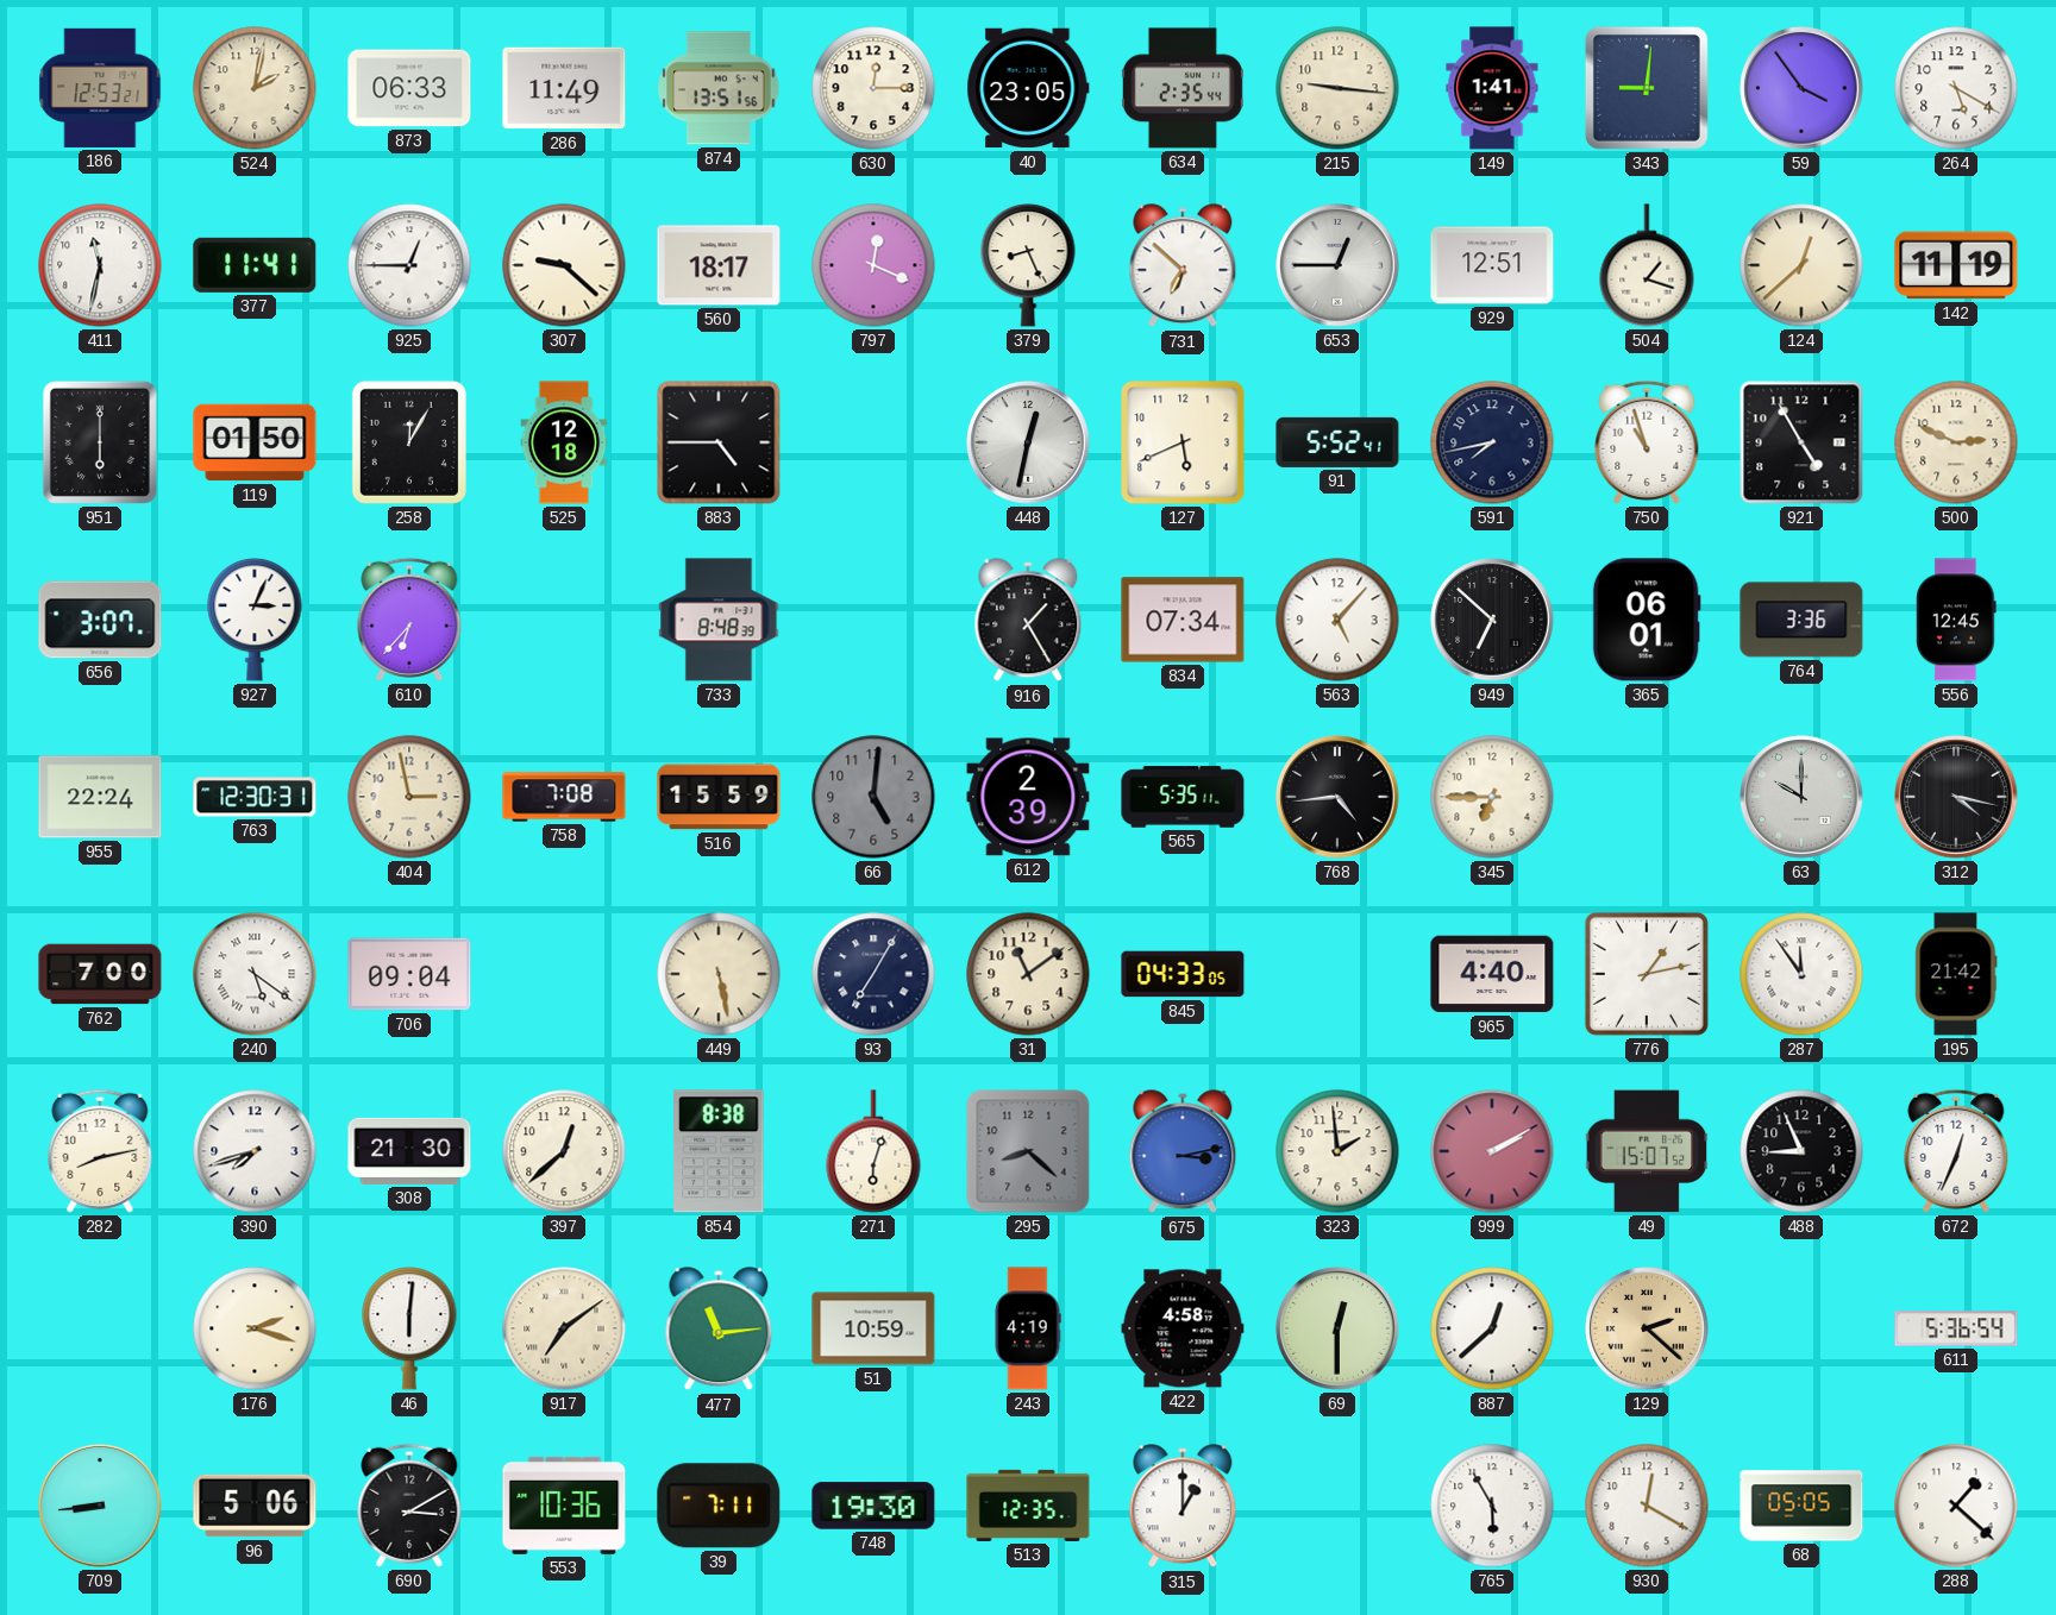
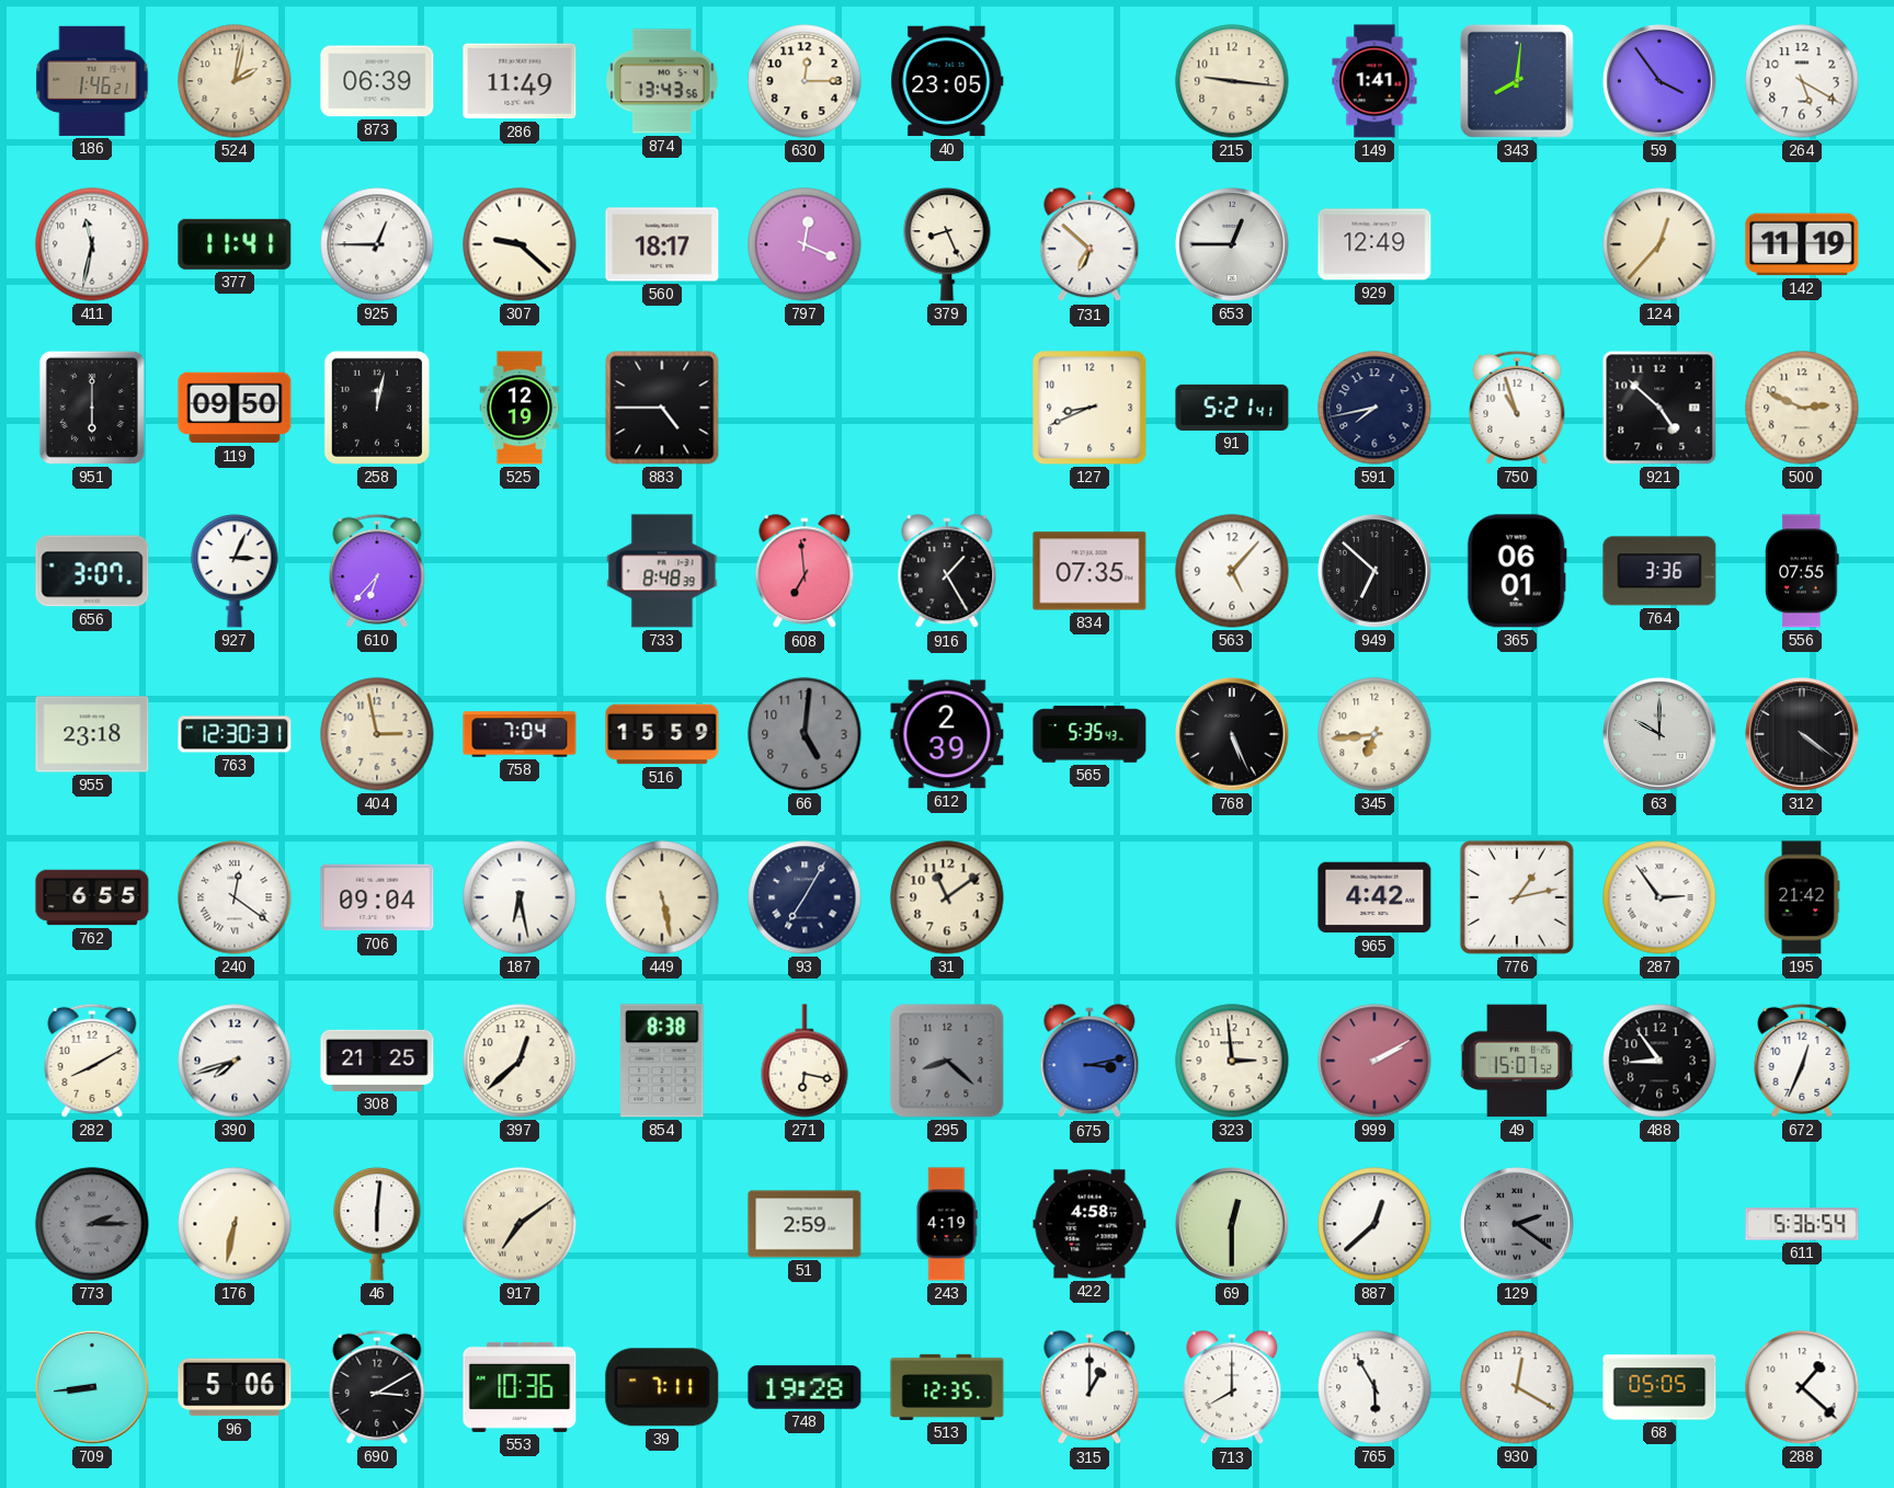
186: 12:53 -> 1:46 (92, 81)
873: 06:33 -> 06:39 (377, 81)
874: 13:51 -> 13:43 (662, 81)
634: 2:35 -> none (1183, 88)
343: 9:01 -> 8:01 (1517, 81)
929: 12:51 -> 12:49 (1374, 244)
504: 1:18 -> none (1647, 265)
124: 12:38 -> 12:37 (1659, 244)
119: 01:50 -> 09:50 (235, 408)
258: 12:05 -> 12:02 (377, 408)
525: 12:18 -> 12:19 (520, 408)
448: 12:32 -> none (1028, 442)
127: 5:41 -> 8:41 (1089, 408)
91: 5:52 -> 5:21 (1232, 408)
921: 4:55 -> 4:52 (1659, 408)
608: none -> 6:59 (805, 572)
834: 07:34 -> 07:35 (1089, 571)
556: 12:45 -> 07:55 (1802, 571)
955: 22:24 -> 23:18 (92, 734)
758: 7:08 -> 7:04 (520, 734)
565: 5:35:11 -> 5:35:43 (1089, 734)
768: 4:44 -> 5:26 (1232, 734)
345: 6:45 -> 6:44 (1374, 734)
312: 4:17 -> 4:21 (1802, 734)
762: 7:00 -> 6:55 (92, 897)
240: 5:21 -> 12:21 (235, 897)
187: none -> 6:28 (520, 897)
845: 04:33 -> none (1183, 974)
965: 4:40 -> 4:42 (1374, 897)
287: 11:54 -> 2:54 (1659, 897)
282: 8:13 -> 8:10 (92, 1061)
308: 21:30 -> 21:25 (377, 1061)
271: 6:03 -> 6:17 (805, 1061)
323: 1:59 -> 2:59 (1232, 1061)
488: 8:56 -> 8:54 (1659, 1061)
773: none -> 2:15 (92, 1224)
176: 2:18 -> 6:32 (235, 1224)
477: 11:14 -> none (719, 1330)
51: 10:59 -> 2:59 (805, 1224)
129: 2:22 -> 2:21 (1517, 1224)
129 dial: champagne -> grey (1517, 1224)
748: 19:30 -> 19:28 (805, 1387)
713: none -> 8:00 (1232, 1388)
